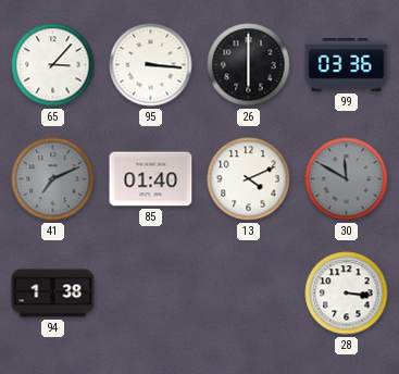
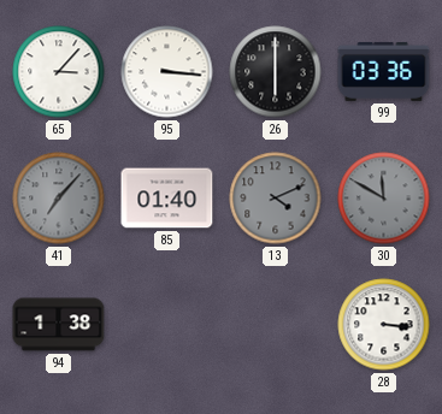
41: 7:11 -> 7:07 (59, 199)
13 dial: white -> grey (276, 199)
